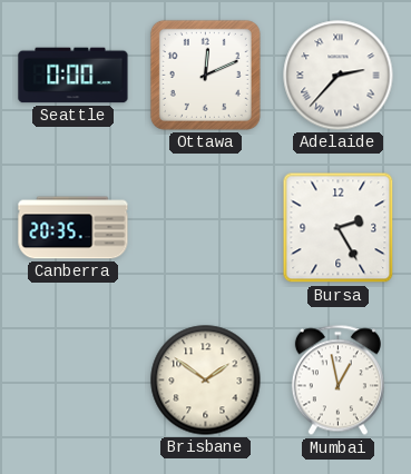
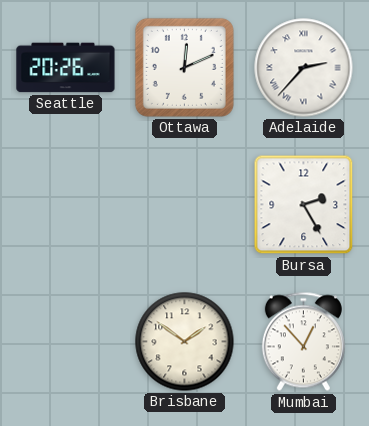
Seattle: 0:00 -> 20:26 (66, 68)
Canberra: 20:35 -> none (74, 228)
Mumbai: 12:58 -> 12:53 (303, 342)
